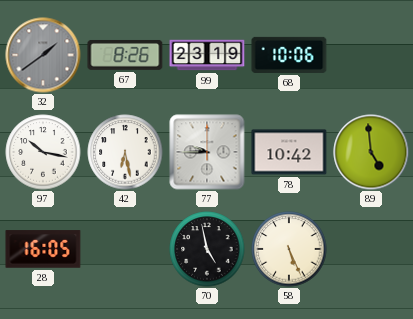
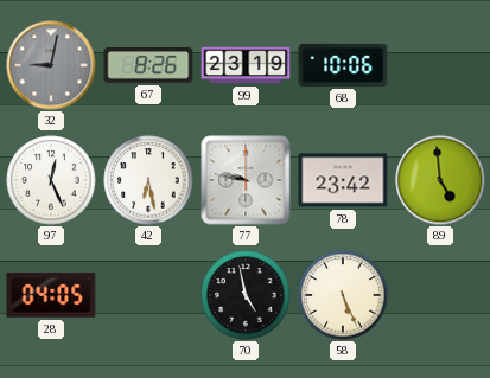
32: 1:39 -> 9:02 (51, 65)
97: 10:17 -> 12:26 (51, 180)
77: 9:45 -> 9:47 (246, 180)
78: 10:42 -> 23:42 (343, 180)
28: 16:05 -> 04:05 (51, 295)
